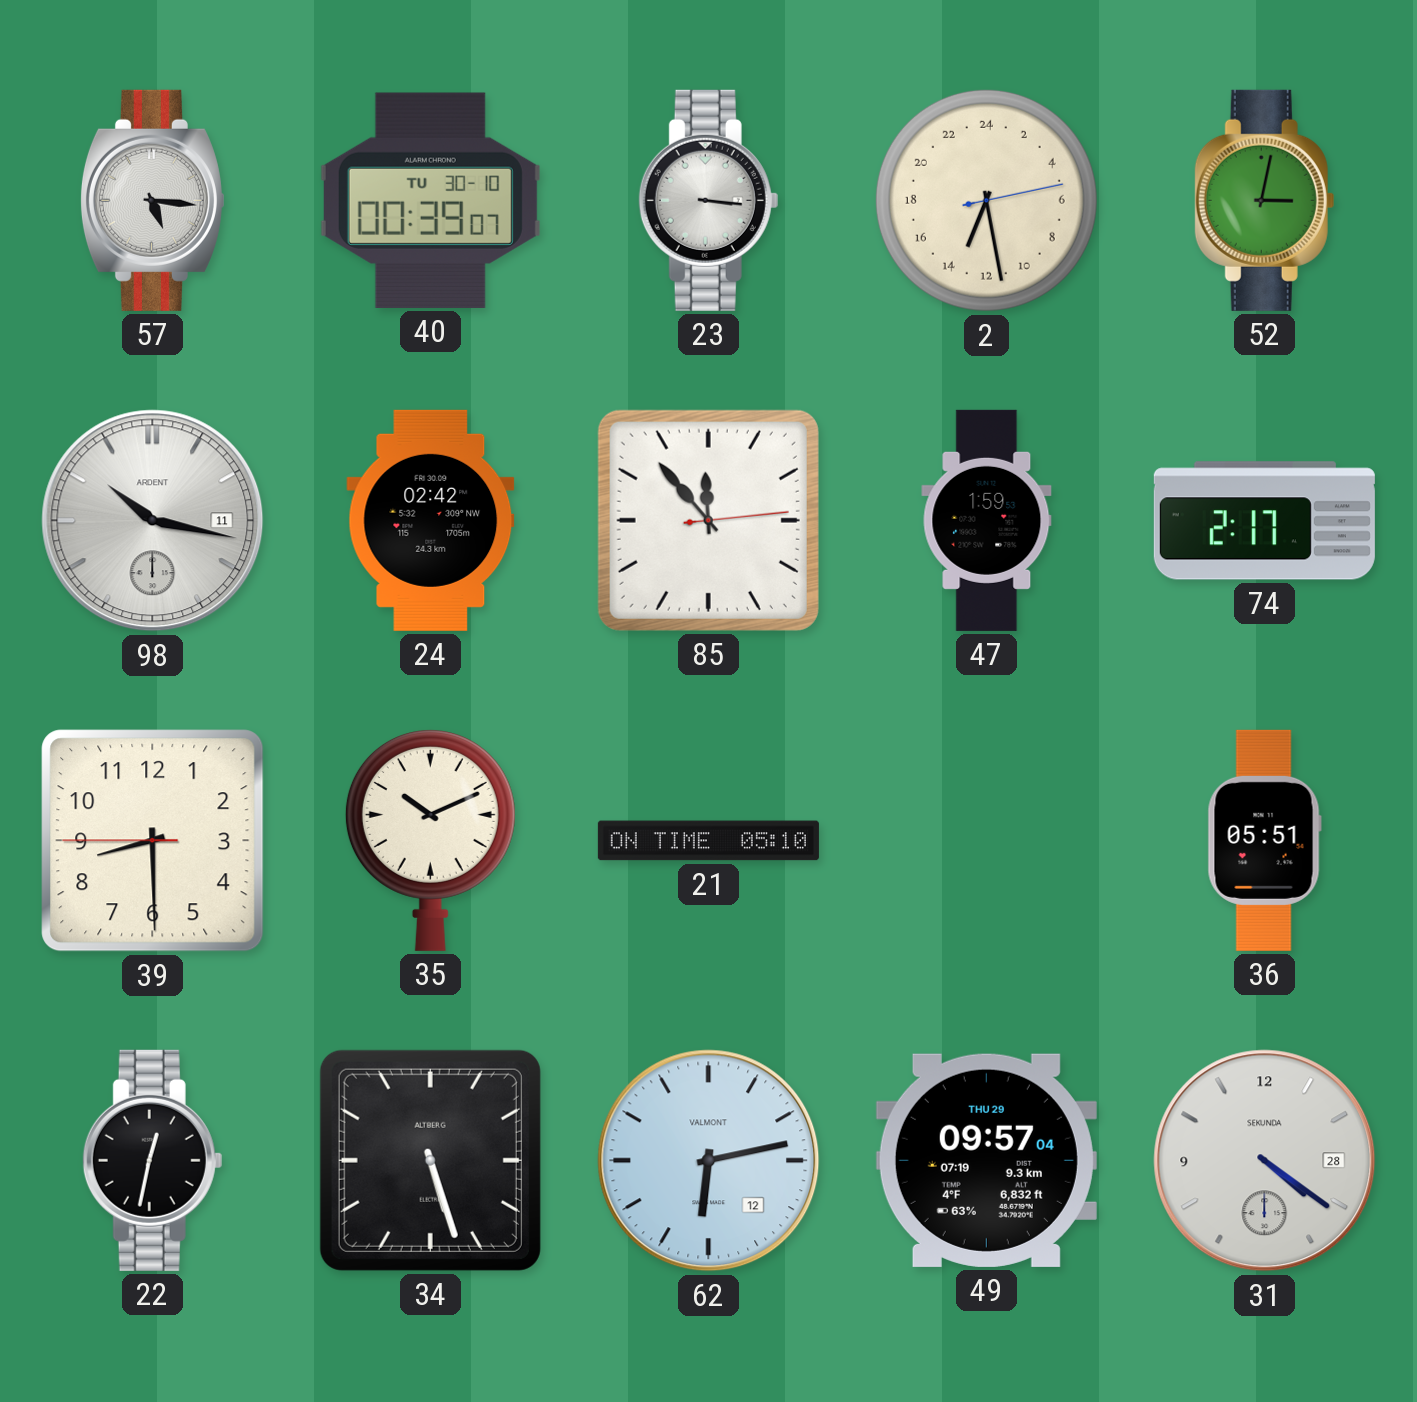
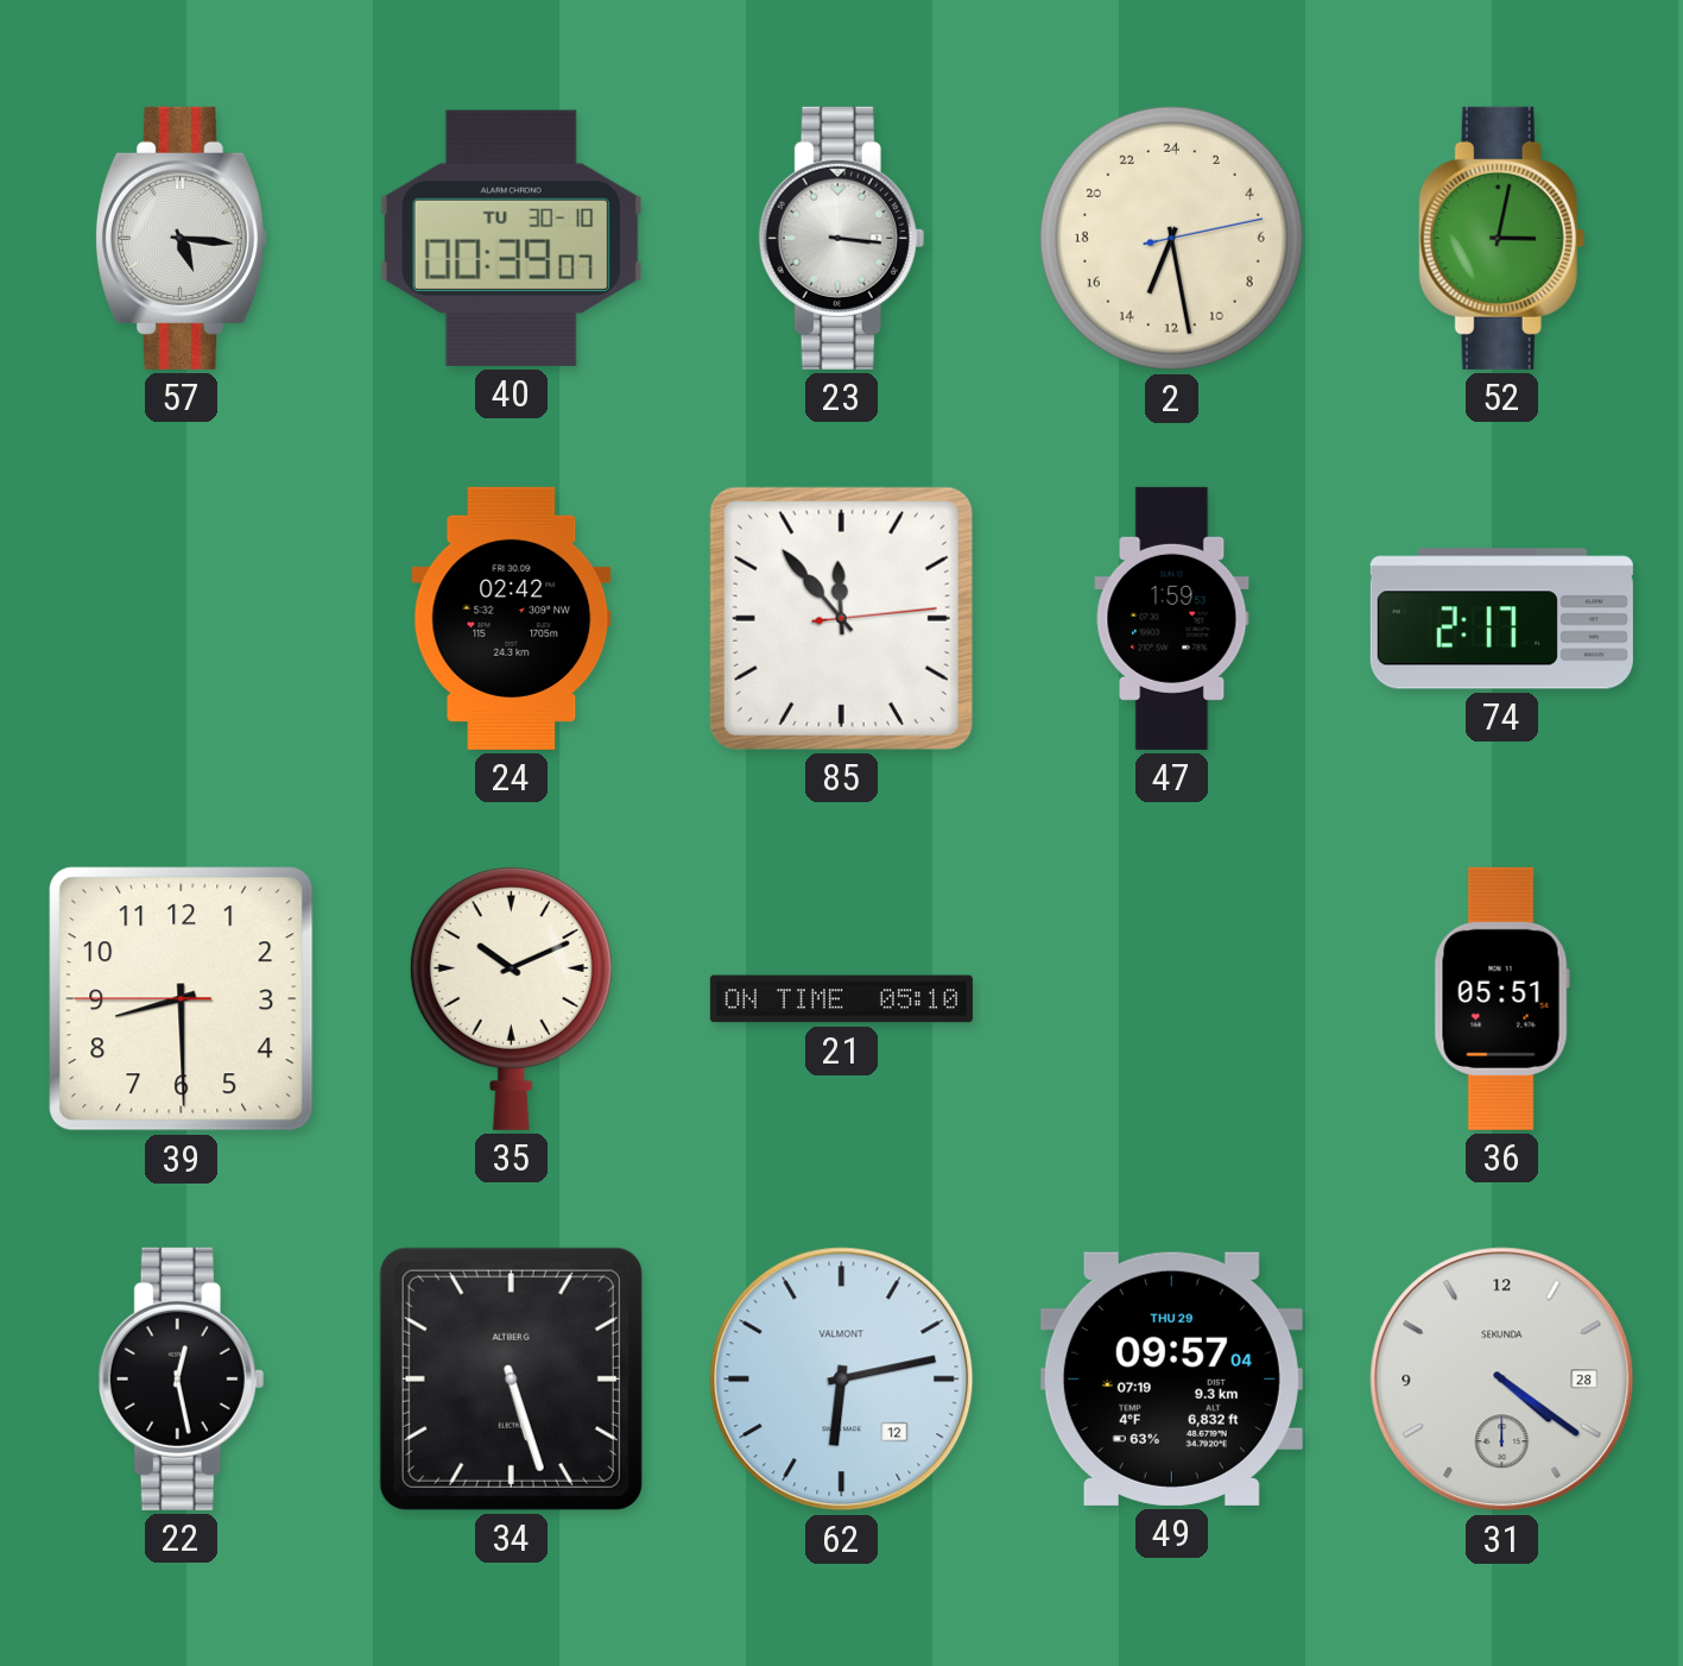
98: 10:17 -> none (153, 521)
22: 12:32 -> 12:28 (182, 1378)
